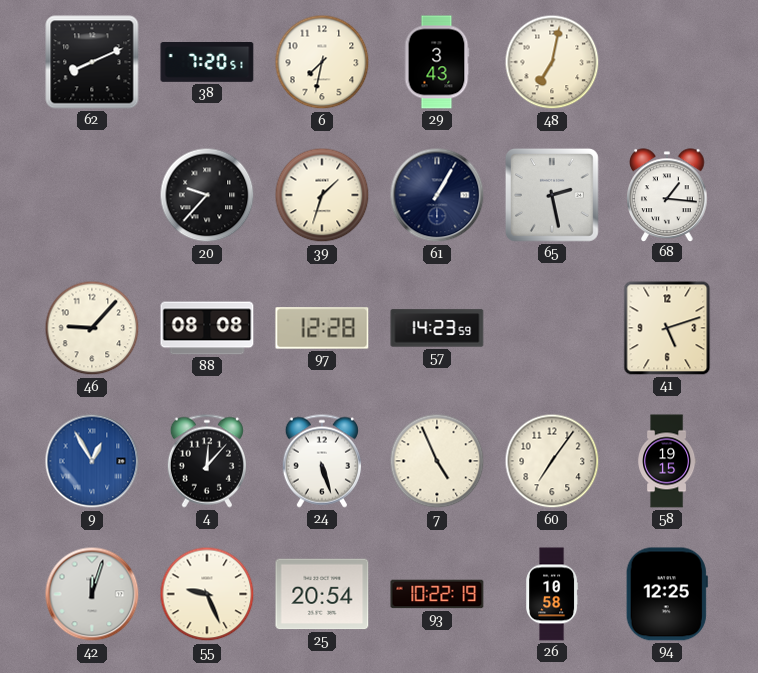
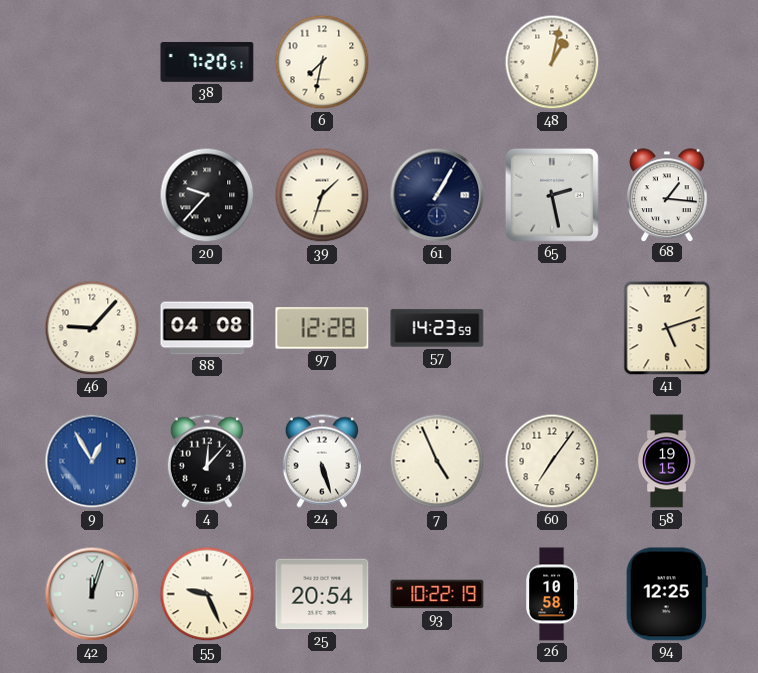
62: 8:11 -> none (92, 62)
29: 3:43 -> none (437, 62)
48: 7:02 -> 1:02 (552, 62)
88: 08:08 -> 04:08 (207, 328)
